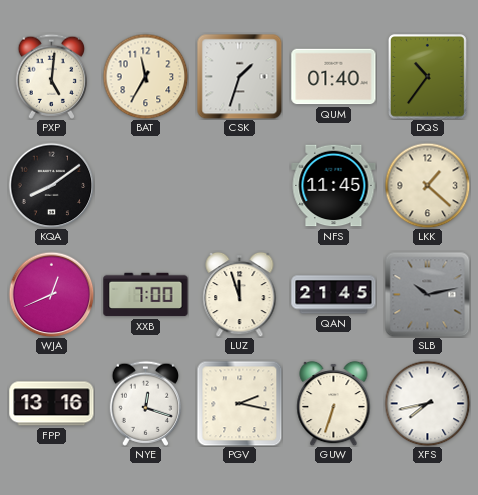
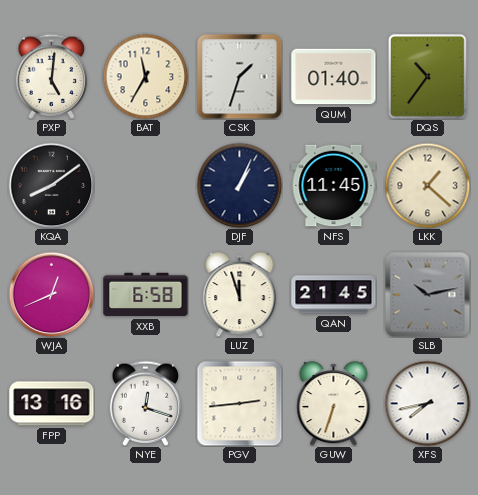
DJF: none -> 1:04 (239, 185)
XXB: 7:00 -> 6:58 (146, 295)
PGV: 2:17 -> 2:44 (239, 403)
